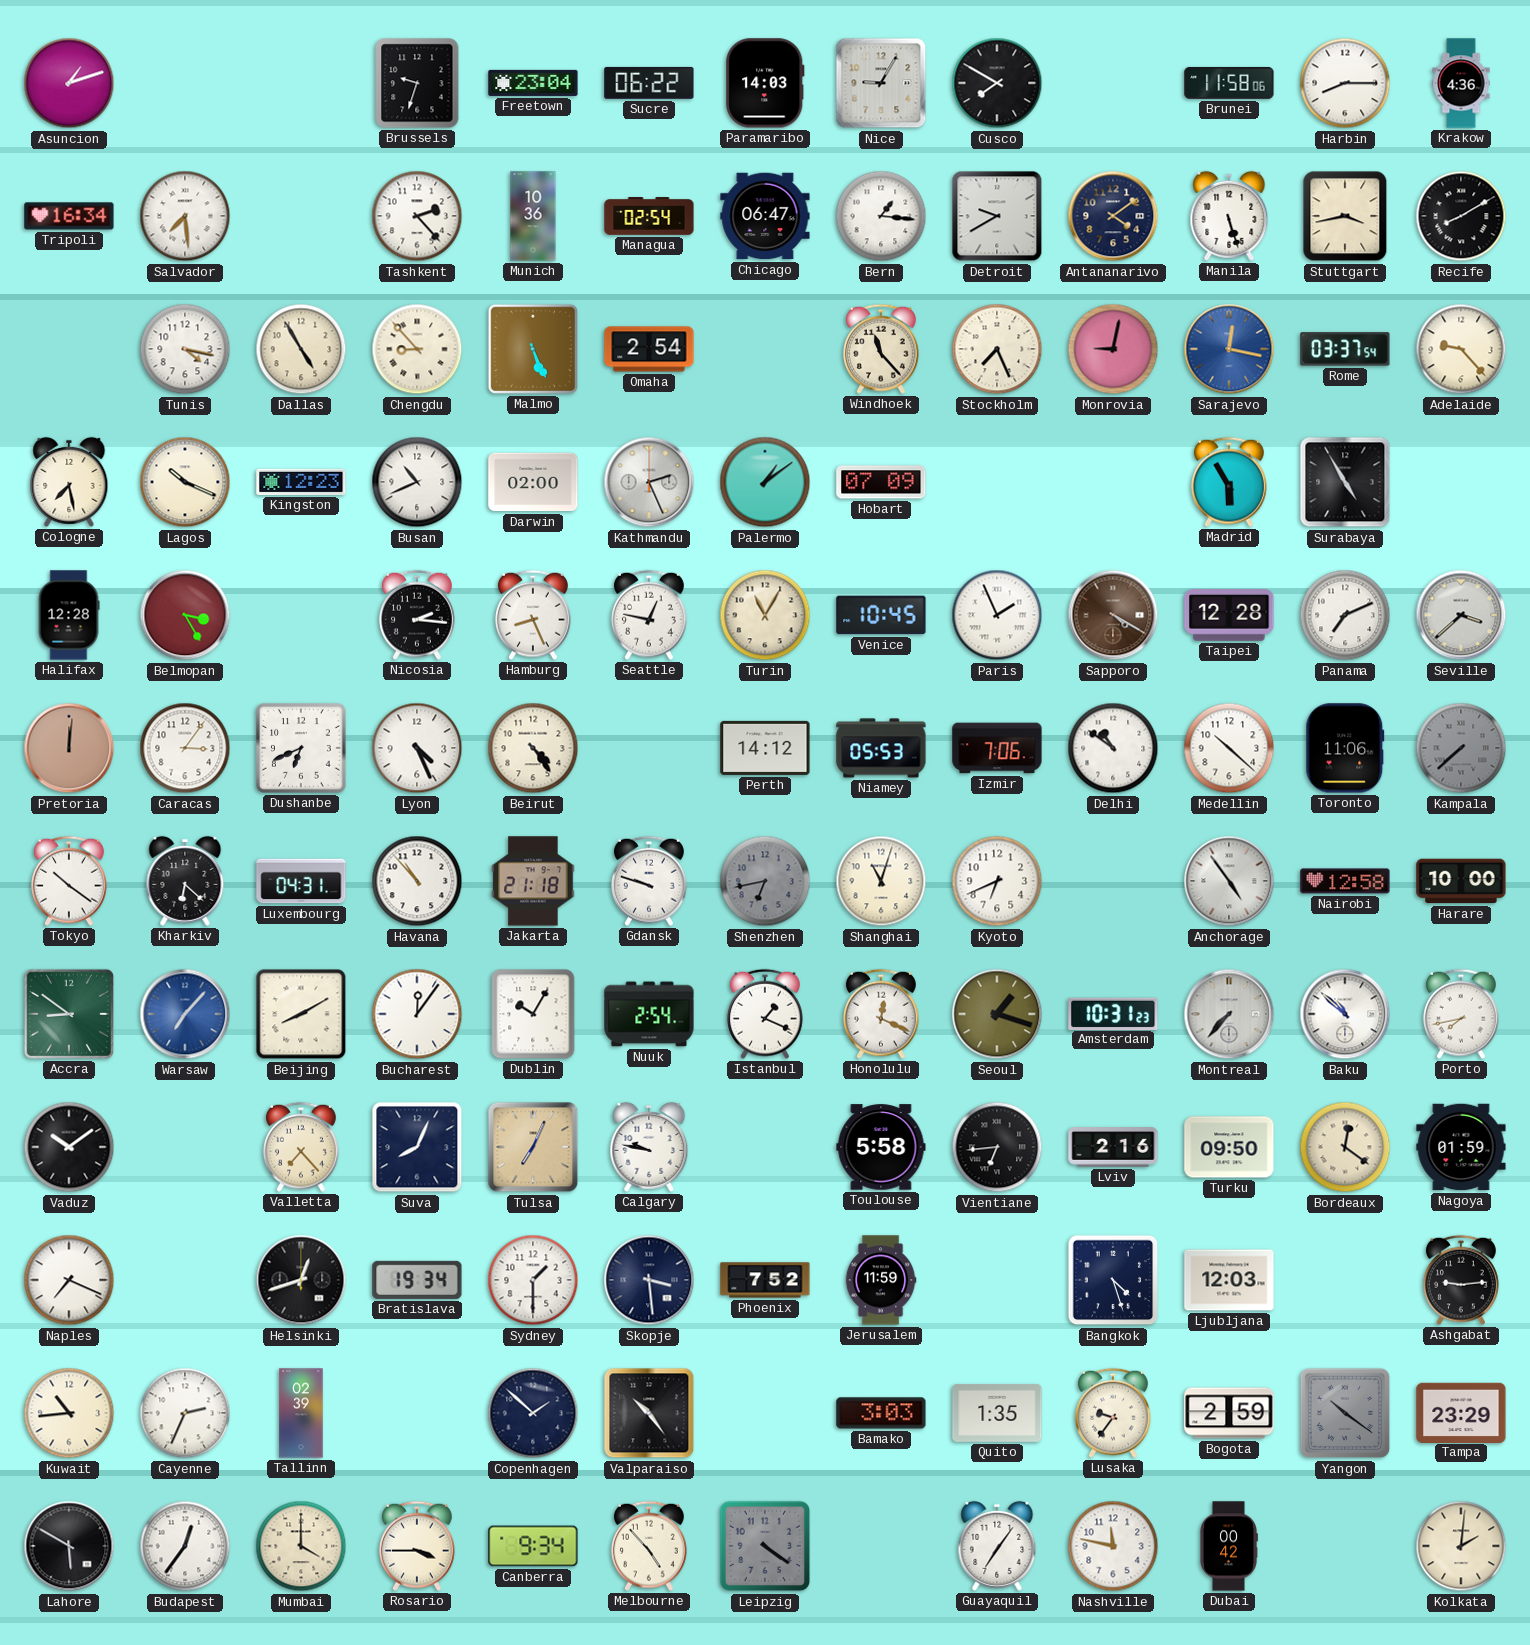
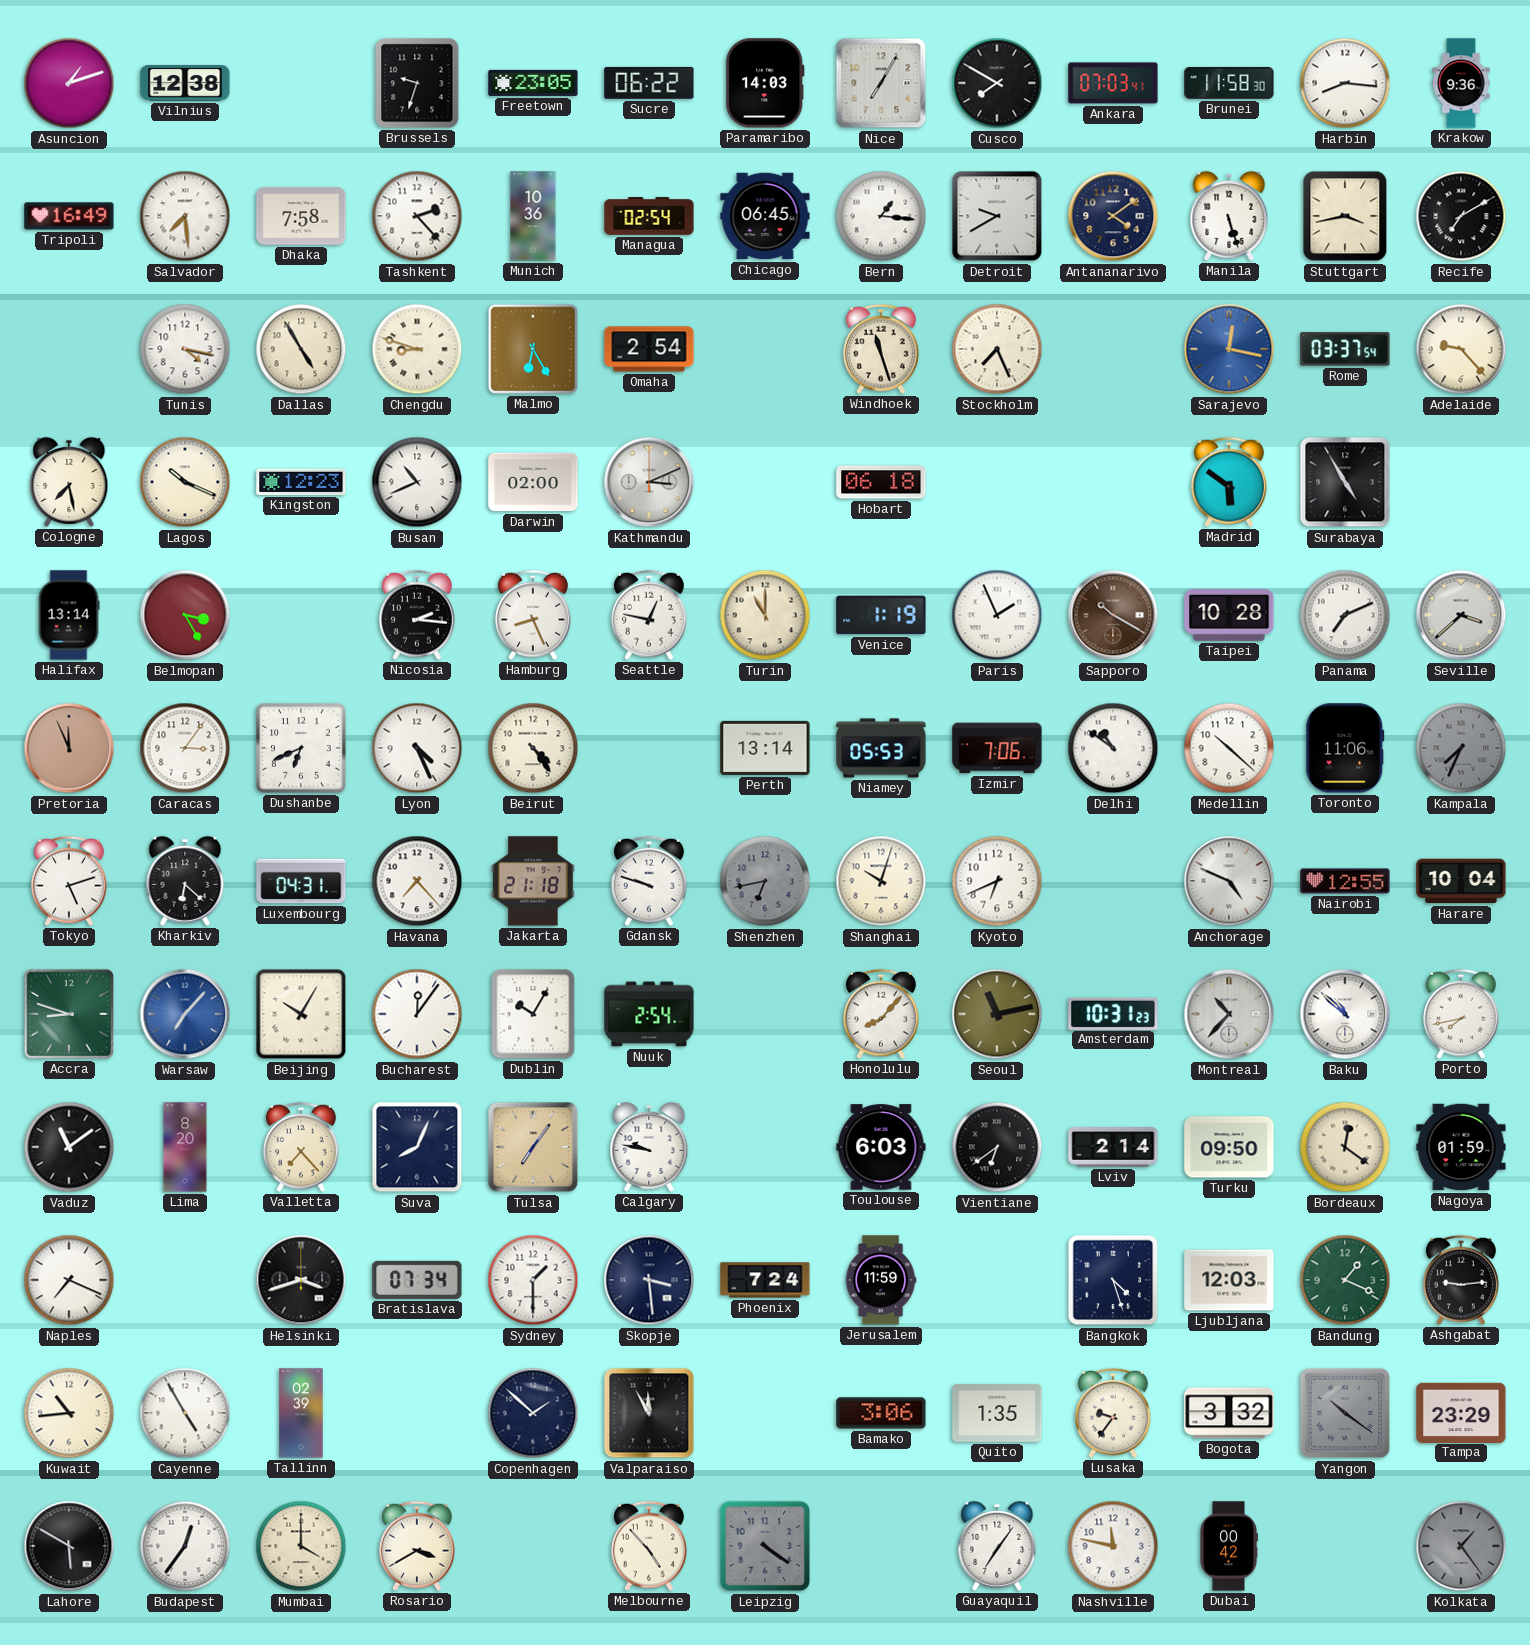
Vilnius: none -> 12:38 (185, 83)
Freetown: 23:04 -> 23:05 (533, 83)
Nice: 9:05 -> 7:05 (881, 83)
Ankara: none -> 07:03 (1113, 83)
Brunei: 11:58:06 -> 11:58:30 (1229, 83)
Harbin: 8:15 -> 8:16 (1345, 83)
Krakow: 4:36 -> 9:36 (1461, 83)
Tripoli: 16:34 -> 16:49 (69, 216)
Dhaka: none -> 7:58 (301, 216)
Chicago: 06:47 -> 06:45 (765, 216)
Recife: 8:10 -> 7:10 (1461, 216)
Chengdu: 8:53 -> 8:48 (417, 349)
Malmo: 5:26 -> 6:25 (533, 349)
Windhoek: 11:23 -> 11:27 (881, 349)
Monrovia: 9:02 -> none (1113, 349)
Kathmandu: 2:26 -> 3:11 (649, 482)
Palermo: 1:09 -> none (765, 482)
Hobart: 07:09 -> 06:18 (881, 482)
Madrid: 5:55 -> 5:51 (1229, 482)
Halifax: 12:28 -> 13:14 (69, 615)
Turin: 11:05 -> 11:00 (765, 615)
Venice: 10:45 -> 1:19 (881, 615)
Sapporo: 4:20 -> 10:20 (1113, 615)
Taipei: 12:28 -> 10:28 (1229, 615)
Pretoria: 12:01 -> 11:56 (69, 748)
Perth: 14:12 -> 13:14 (765, 748)
Kampala: 7:38 -> 7:34 (1461, 748)
Tokyo: 10:21 -> 5:12 (69, 881)
Havana: 10:53 -> 7:23 (417, 881)
Shanghai: 11:03 -> 10:03 (881, 881)
Anchorage: 4:54 -> 4:49 (1229, 881)
Nairobi: 12:58 -> 12:55 (1345, 881)
Harare: 10:00 -> 10:04 (1461, 881)
Accra: 8:51 -> 8:48 (69, 1014)
Beijing: 8:10 -> 10:05 (301, 1014)
Istanbul: 1:19 -> none (765, 1014)
Honolulu: 12:19 -> 8:07 (881, 1014)
Seoul: 1:18 -> 11:13 (997, 1014)
Montreal: 7:37 -> 10:37 (1229, 1014)
Vaduz: 10:09 -> 11:09 (69, 1147)
Lima: none -> 8:20 (185, 1147)
Tulsa: 7:04 -> 7:06 (533, 1147)
Toulouse: 5:58 -> 6:03 (881, 1147)
Vientiane: 6:44 -> 6:39 (997, 1147)
Lviv: 2:16 -> 2:14 (1113, 1147)
Helsinki: 12:42 -> 3:42 (301, 1280)
Bratislava: 19:34 -> 07:34 (417, 1280)
Phoenix: 7:52 -> 7:24 (765, 1280)
Bandung: none -> 1:19 (1345, 1280)
Cayenne: 2:34 -> 4:55 (185, 1413)
Valparaiso: 10:24 -> 11:55 (649, 1413)
Bamako: 3:03 -> 3:06 (881, 1413)
Bogota: 2:59 -> 3:32 (1229, 1413)
Rosario: 3:45 -> 3:40 (417, 1546)
Canberra: 9:34 -> none (533, 1546)
Kolkata: 2:01 -> 1:24 (1461, 1546)
Kolkata dial: cream -> grey (1461, 1546)
